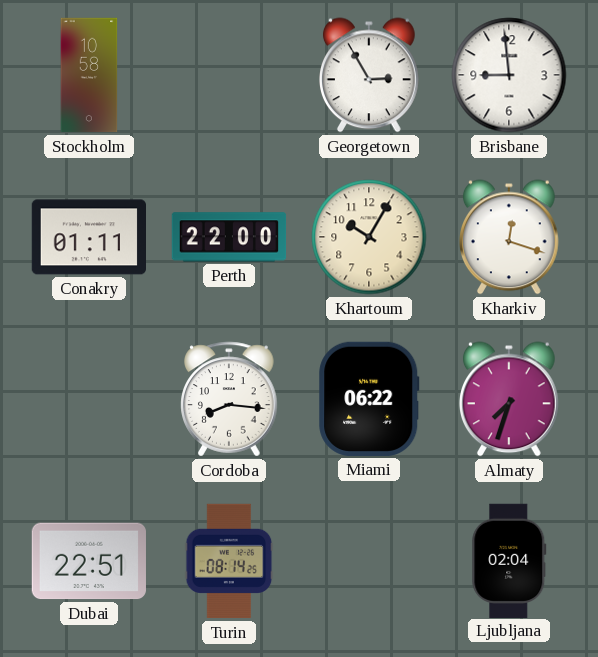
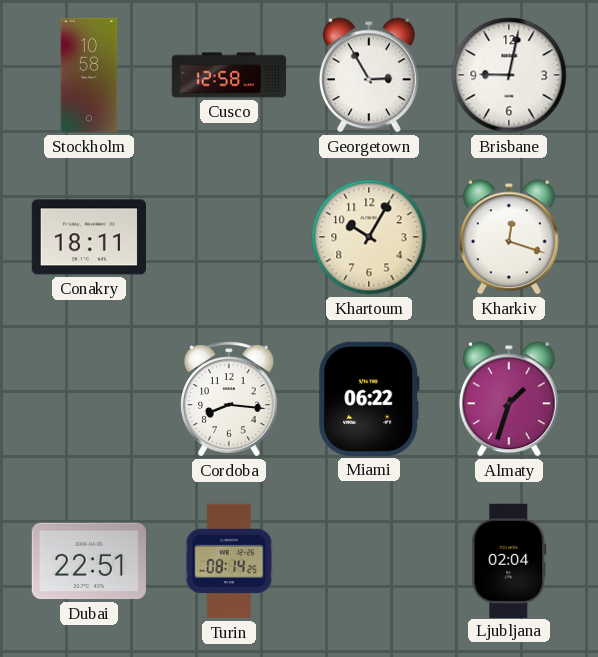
Cusco: none -> 12:58 (229, 75)
Brisbane: 8:59 -> 9:02 (509, 75)
Conakry: 01:11 -> 18:11 (88, 237)
Perth: 22:00 -> none (229, 237)
Almaty: 7:33 -> 1:33 (510, 399)
